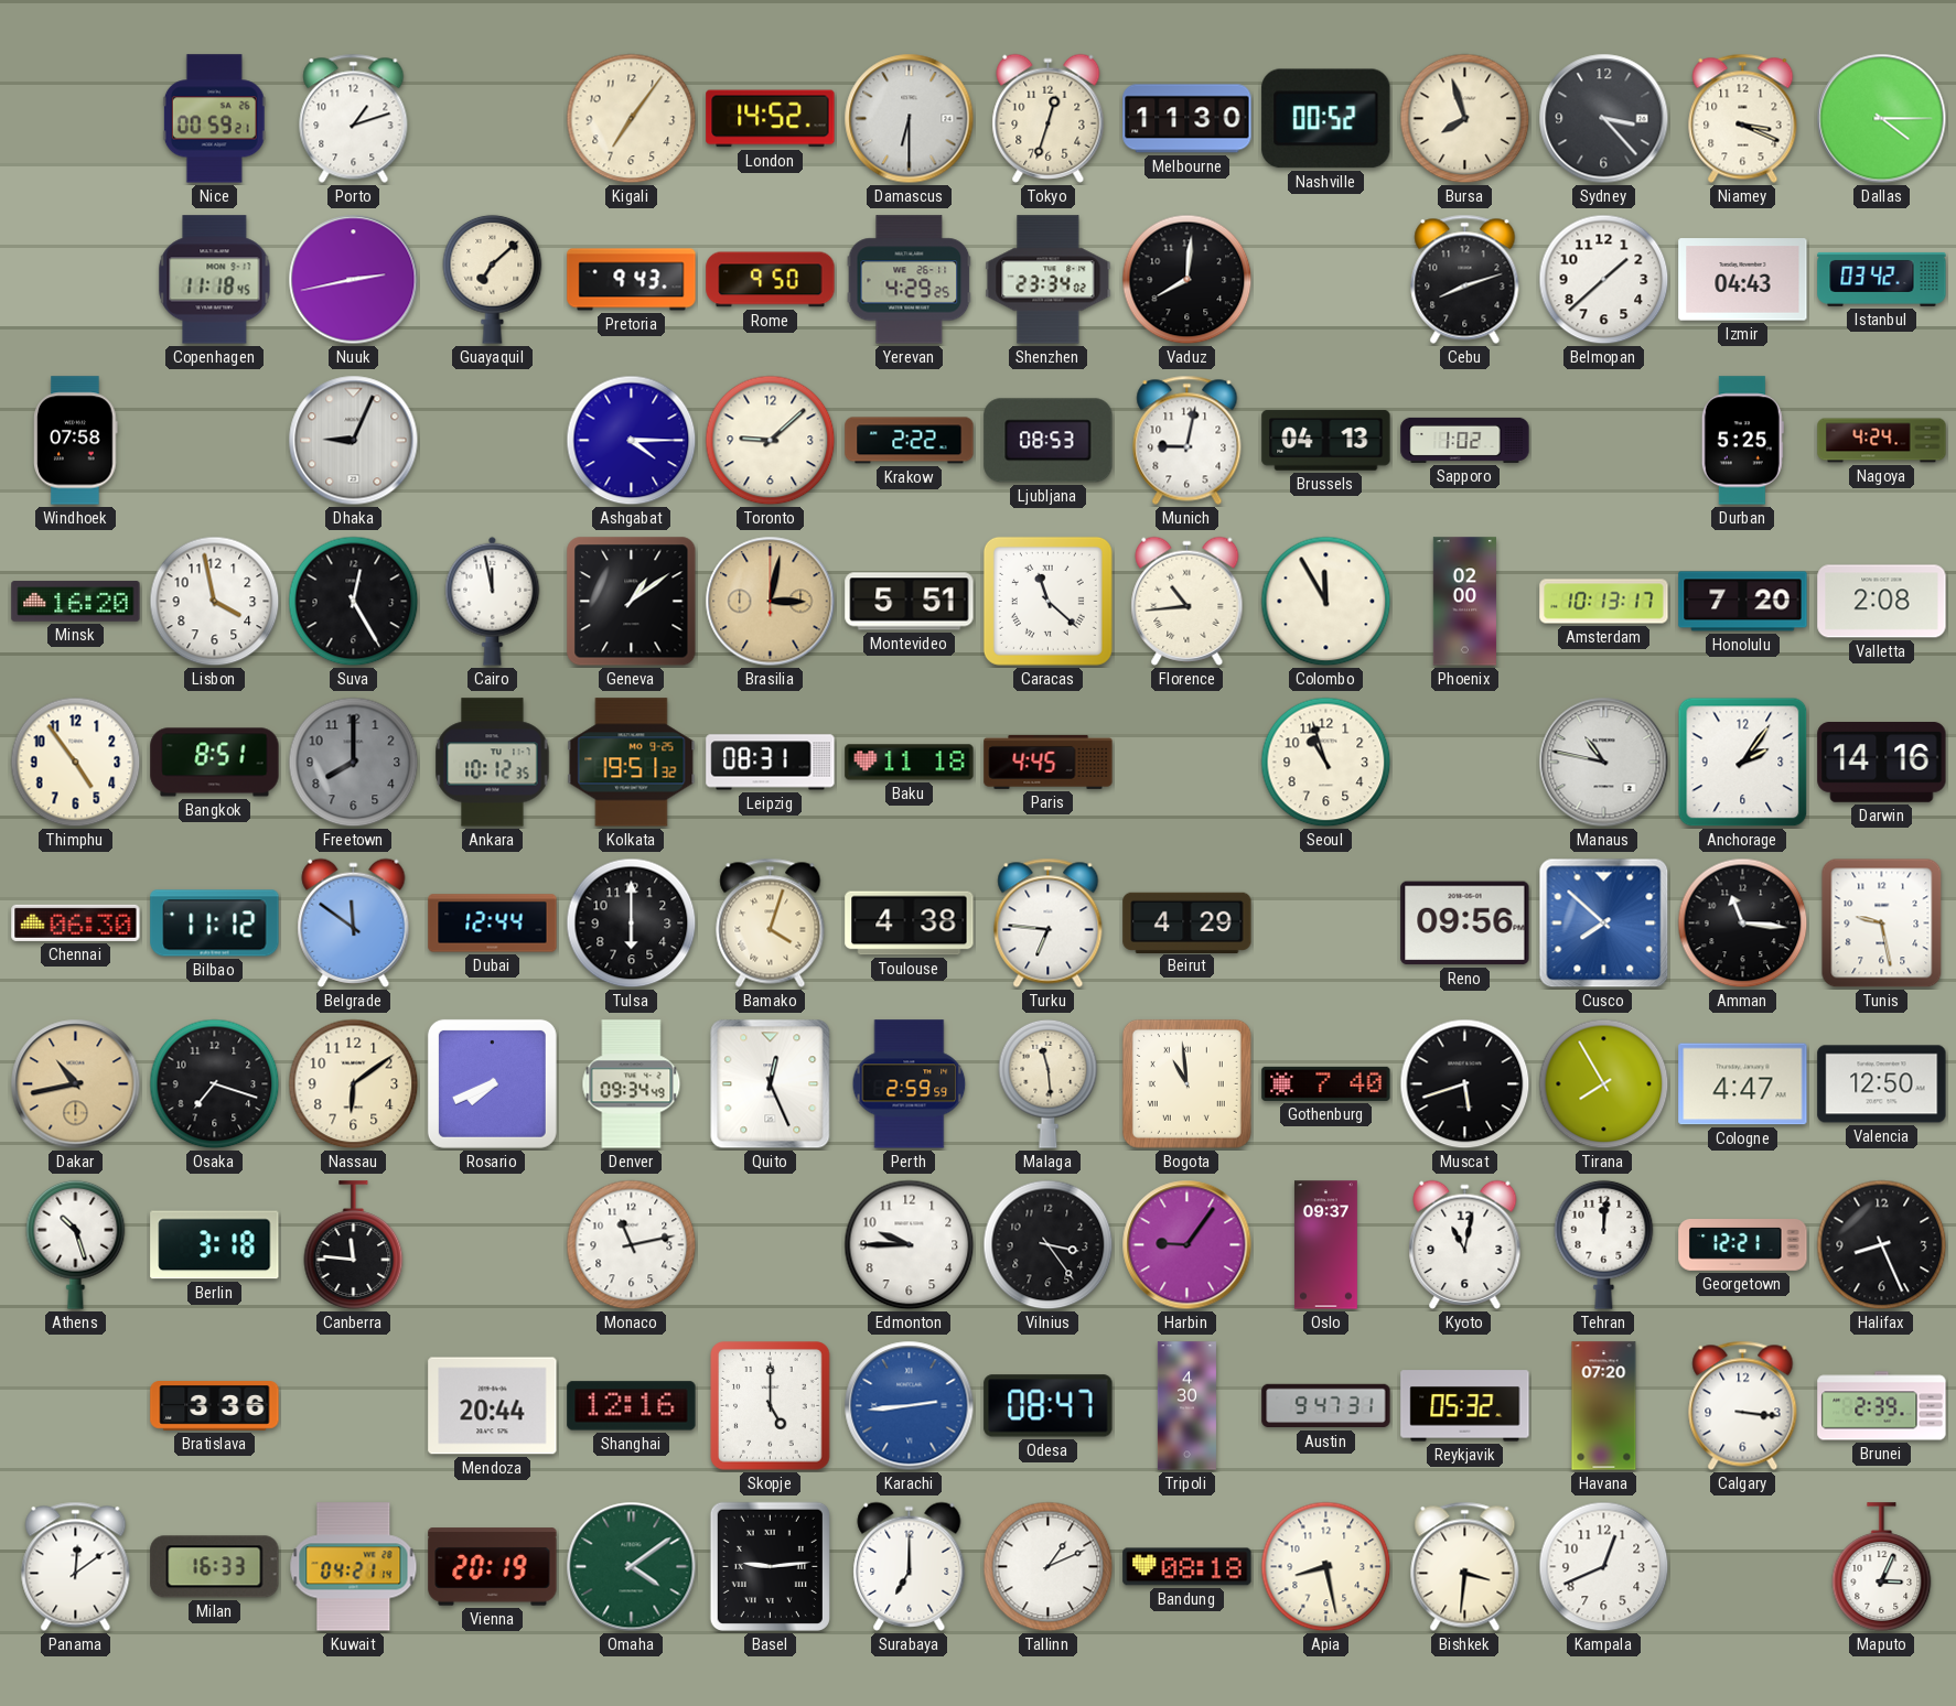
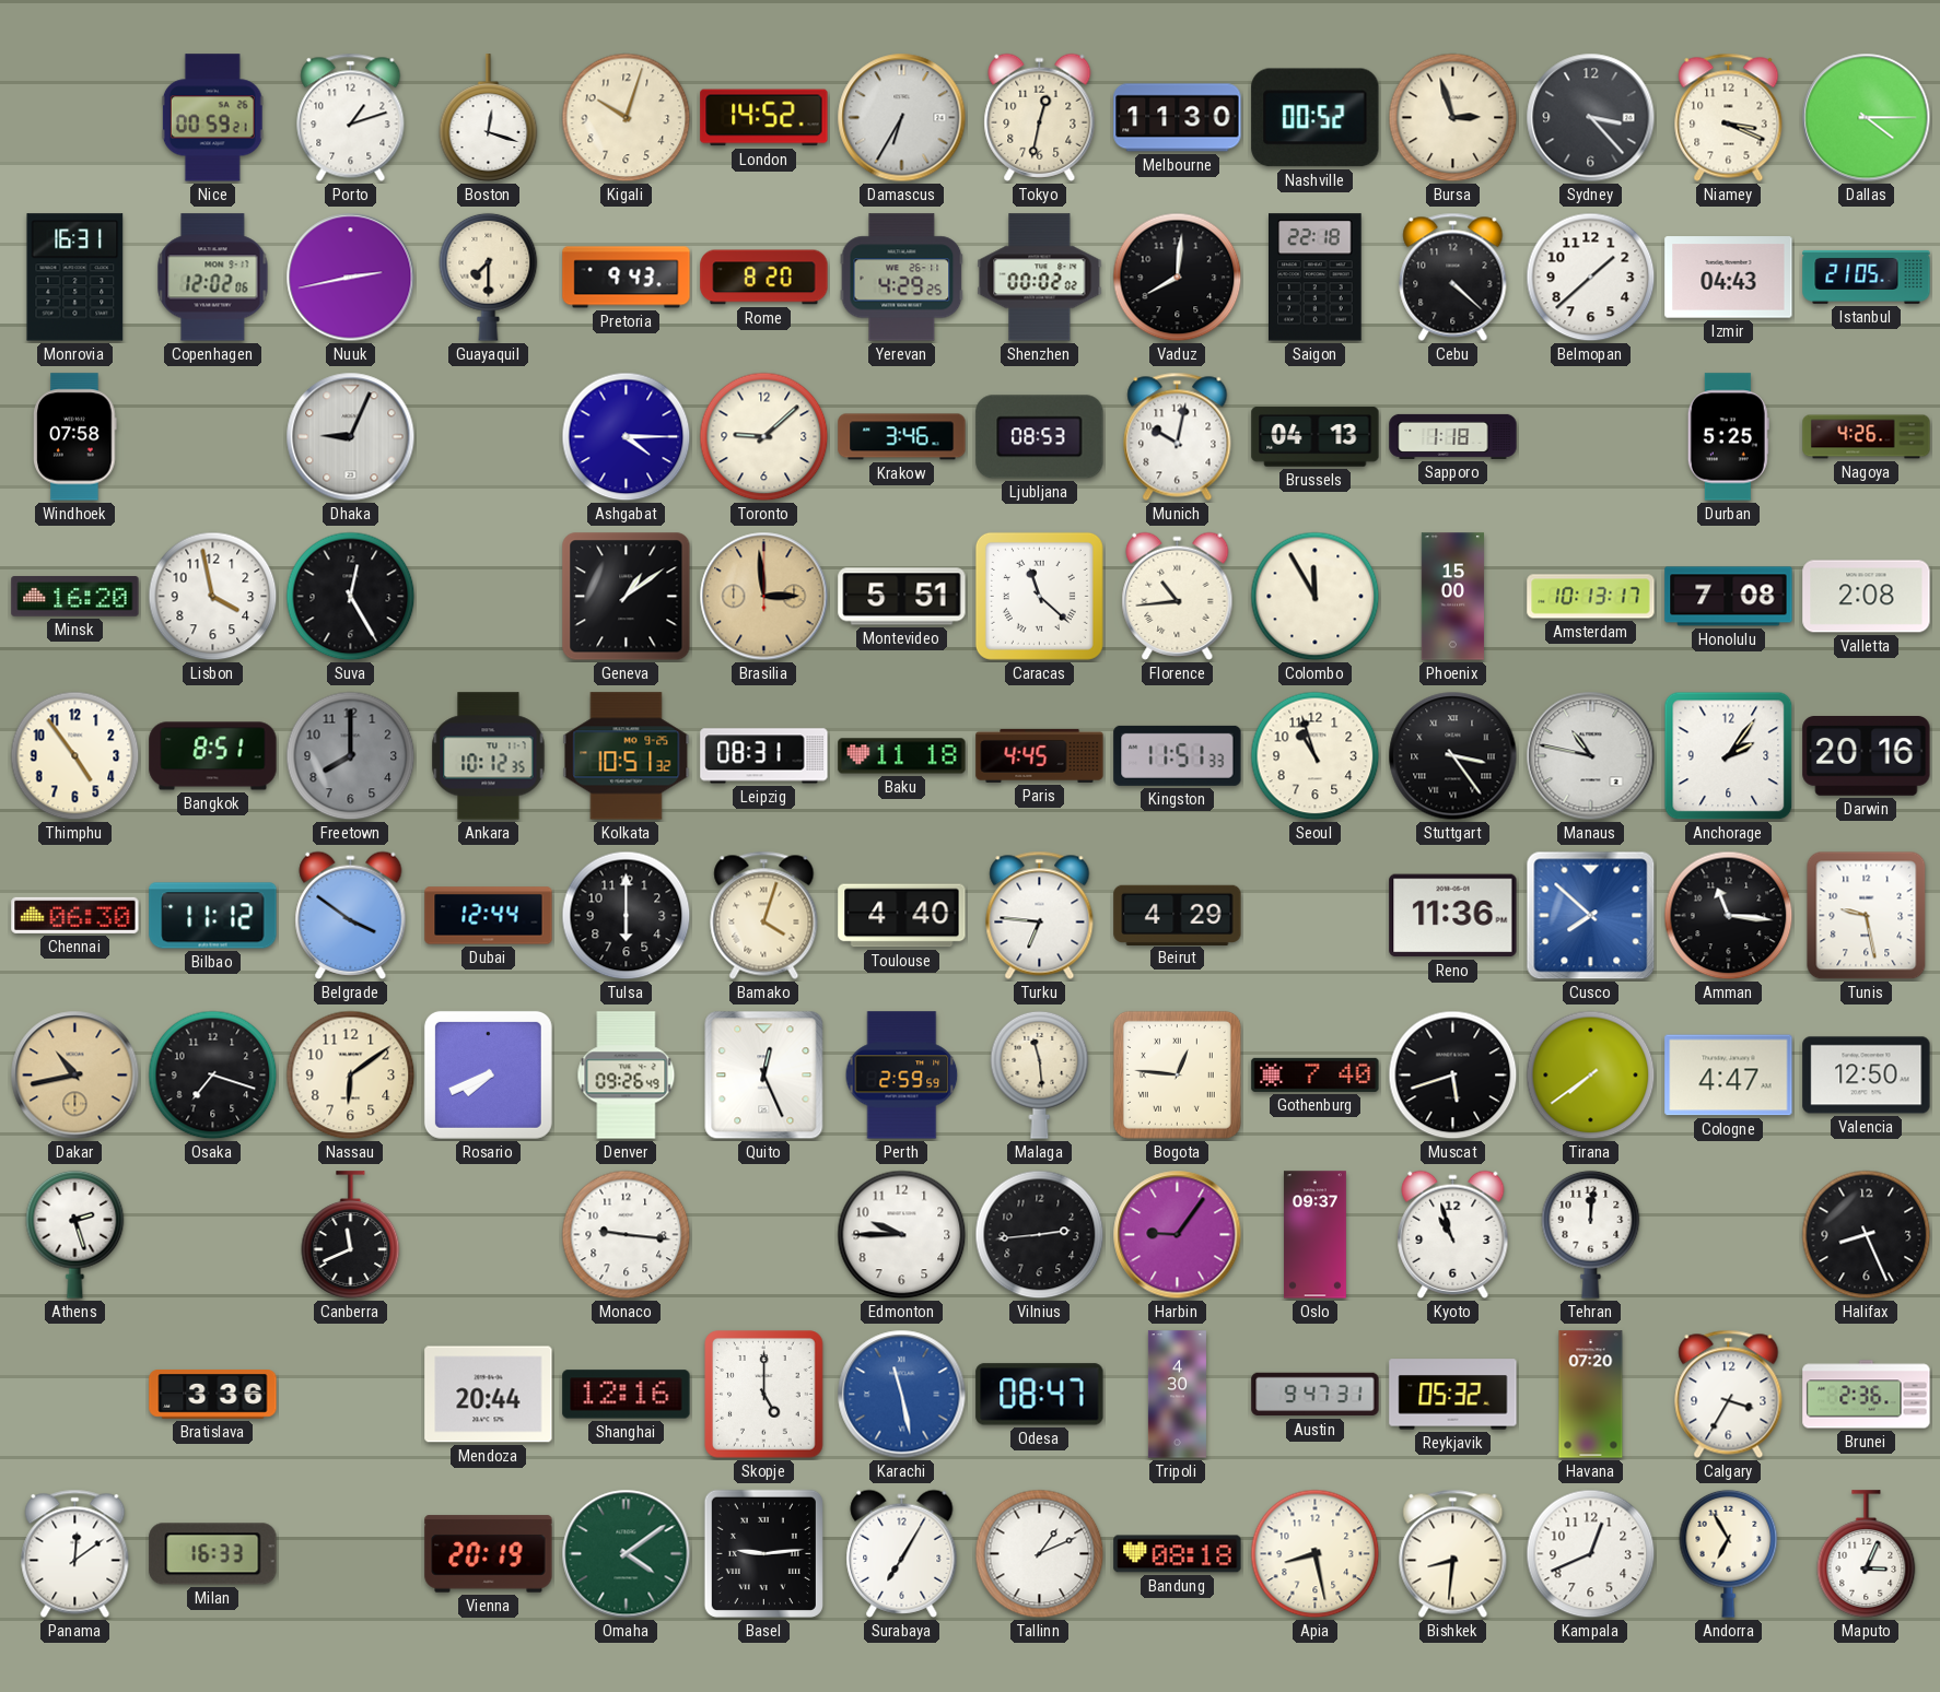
Boston: none -> 12:18 (489, 118)
Kigali: 7:06 -> 10:03 (627, 118)
Damascus: 6:30 -> 6:35 (902, 118)
Tokyo: 12:33 -> 12:32 (1040, 117)
Bursa: 7:57 -> 2:57 (1453, 118)
Monrovia: none -> 16:31 (75, 278)
Copenhagen: 11:18 -> 12:02 (213, 278)
Guayaquil: 7:08 -> 7:30 (489, 277)
Rome: 9:50 -> 8:20 (764, 278)
Shenzhen: 23:34 -> 00:02 (1040, 278)
Saigon: none -> 22:18 (1316, 278)
Cebu: 8:12 -> 4:22 (1453, 277)
Istanbul: 03:42 -> 21:05 (1867, 277)
Krakow: 2:22 -> 3:46 (902, 437)
Munich: 9:02 -> 10:02 (1178, 436)
Sapporo: 1:02 -> 1:18 (1453, 436)
Nagoya: 4:24 -> 4:26 (1867, 437)
Cairo: 11:58 -> none (493, 601)
Brasilia: 3:02 -> 2:59 (764, 597)
Phoenix: 02:00 -> 15:00 (1452, 597)
Honolulu: 7:20 -> 7:08 (1729, 597)
Kolkata: 19:51 -> 10:51 (627, 756)
Kingston: none -> 11:51 (1178, 755)
Stuttgart: none -> 3:24 (1453, 756)
Darwin: 14:16 -> 20:16 (1867, 756)
Belgrade: 11:51 -> 3:51 (351, 915)
Toulouse: 4:38 -> 4:40 (902, 916)
Reno: 09:56 -> 11:36 (1453, 916)
Denver: 09:34 -> 09:26 (627, 1076)
Bogota: 10:59 -> 12:46 (1177, 1074)
Tirana: 7:55 -> 7:39 (1591, 1076)
Athens: 10:27 -> 2:27 (75, 1234)
Berlin: 3:18 -> none (215, 1245)
Canberra: 11:46 -> 11:41 (351, 1235)
Monaco: 11:13 -> 9:16 (627, 1235)
Vilnius: 3:24 -> 2:44 (1040, 1235)
Kyoto: 11:02 -> 10:57 (1453, 1234)
Georgetown: 12:21 -> none (1743, 1245)
Karachi: 2:44 -> 11:28 (902, 1395)
Calgary: 3:16 -> 3:35 (1729, 1394)
Brunei: 2:39 -> 2:36 (1867, 1395)
Kuwait: 04:21 -> none (354, 1567)
Surabaya: 7:00 -> 7:05 (902, 1553)
Bishkek: 3:31 -> 8:31 (1453, 1553)
Andorra: none -> 6:55 (1729, 1553)
